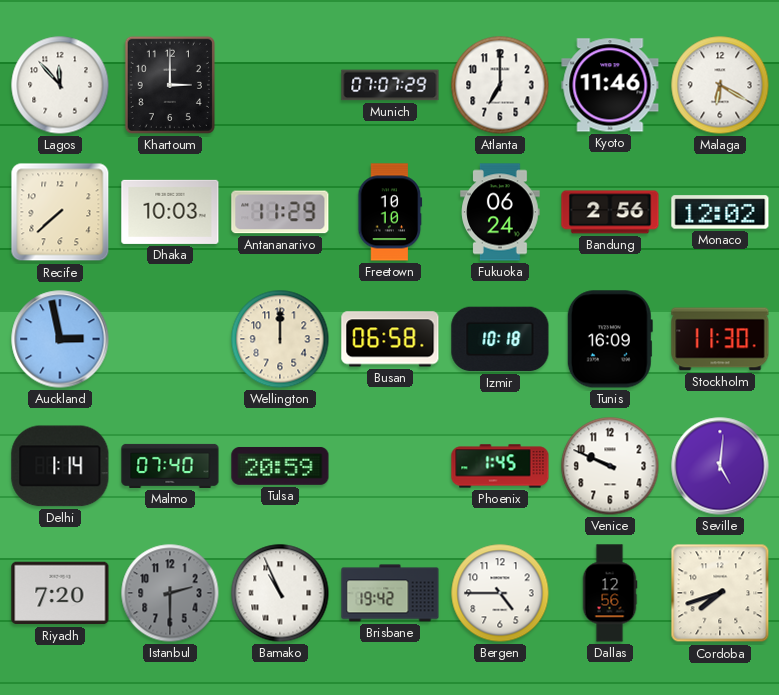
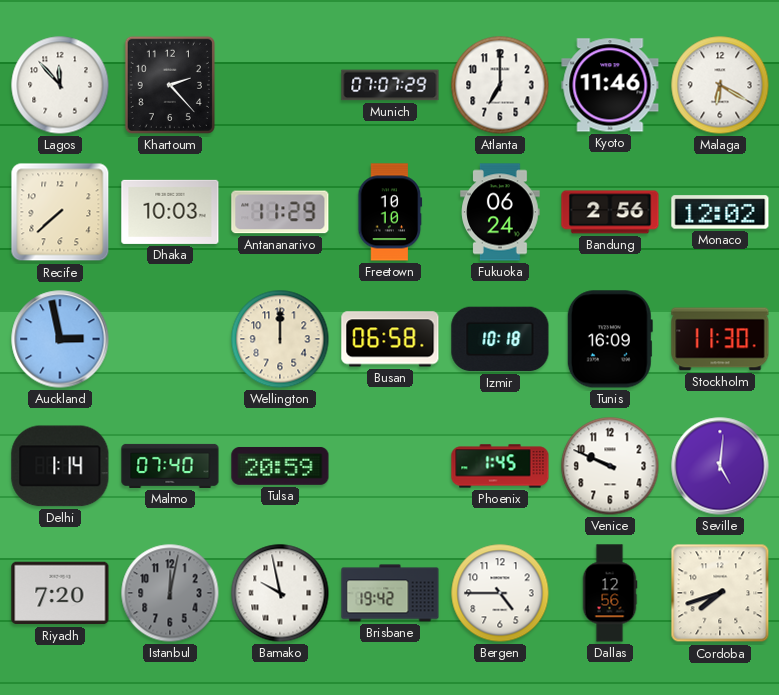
Khartoum: 3:00 -> 2:23 (170, 85)
Istanbul: 2:30 -> 12:02 (170, 593)
Bamako: 10:56 -> 9:58 (280, 593)
